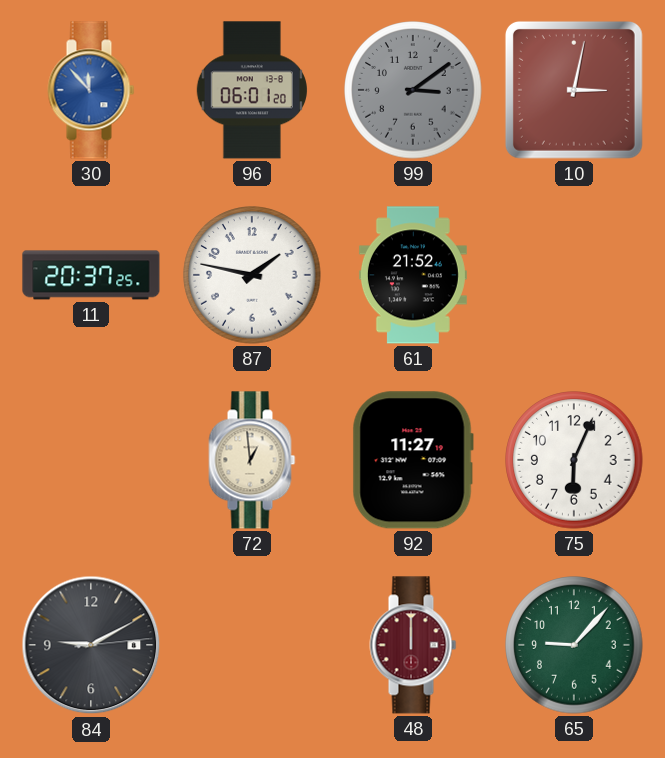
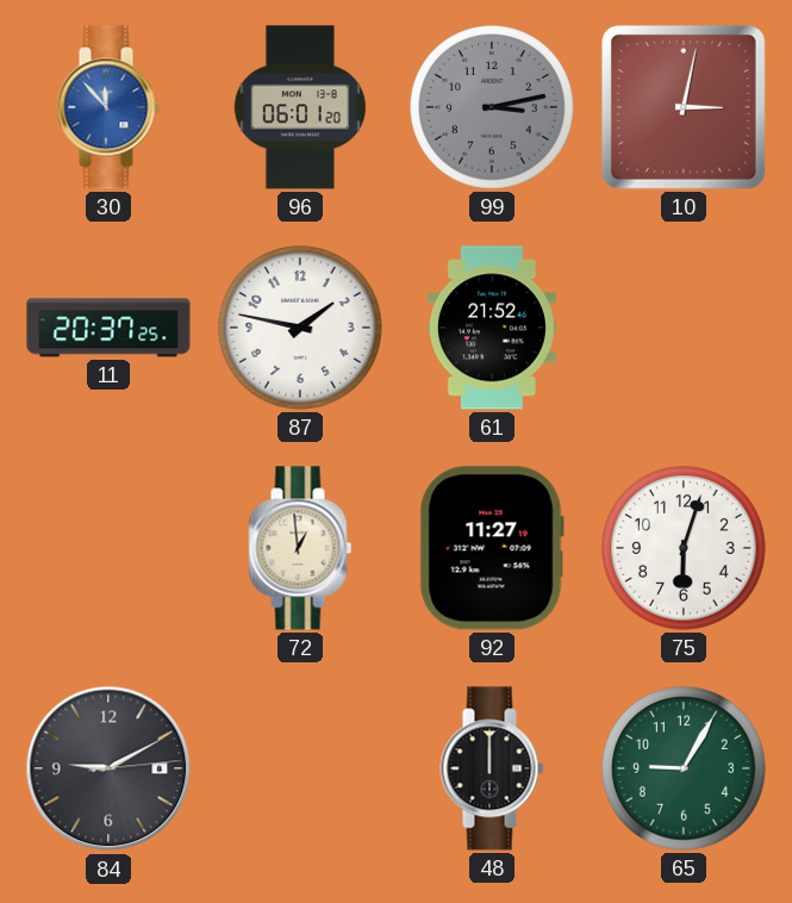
99: 3:09 -> 3:13 (492, 107)
75: 6:04 -> 6:03 (684, 548)
48 dial: burgundy -> black (492, 768)
65: 9:07 -> 9:05 (684, 768)
